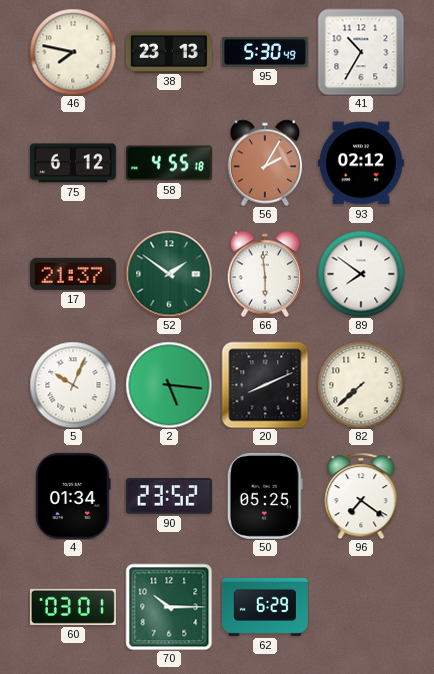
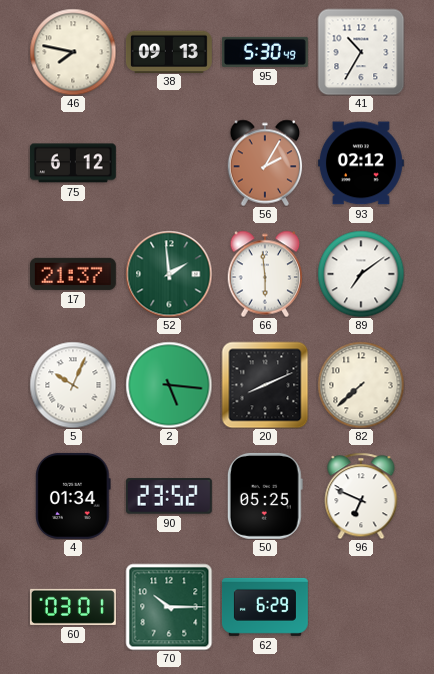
38: 23:13 -> 09:13 (169, 51)
58: 4:55 -> none (169, 163)
52: 1:51 -> 1:59 (169, 274)
89: 7:51 -> 7:09 (361, 274)
96: 7:21 -> 6:49 (361, 496)
